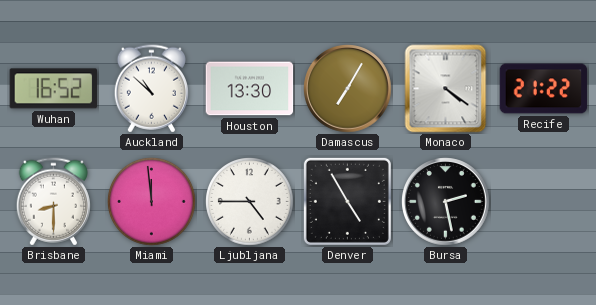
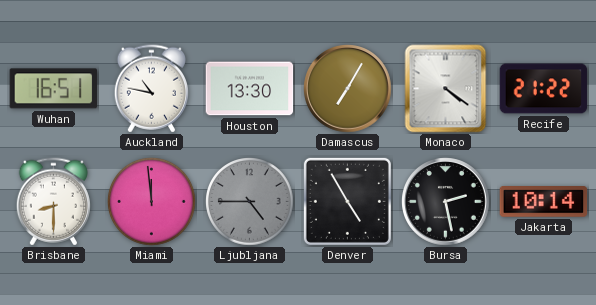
Wuhan: 16:52 -> 16:51 (54, 89)
Auckland: 10:52 -> 10:47 (151, 89)
Ljubljana dial: white -> grey (250, 202)
Jakarta: none -> 10:14 (544, 202)
